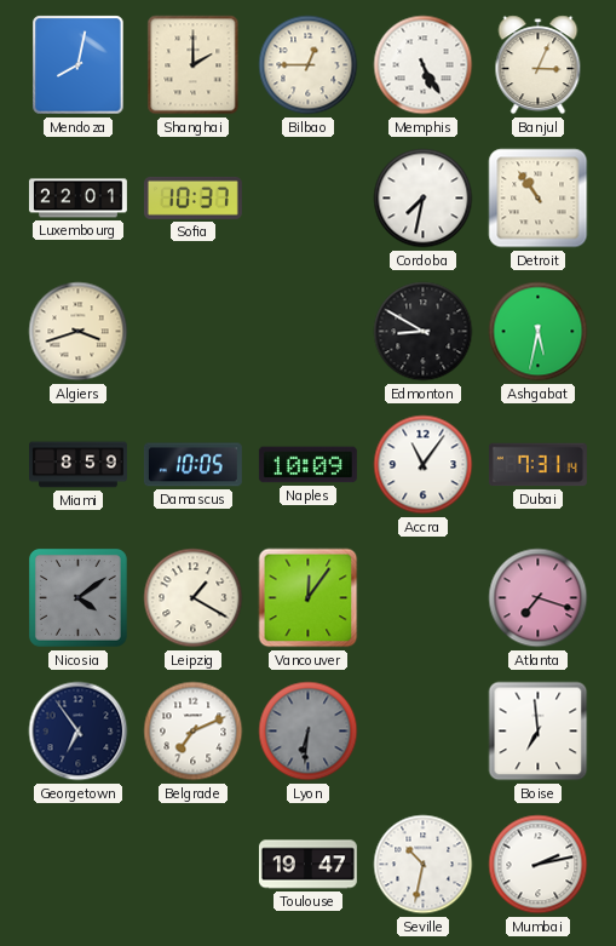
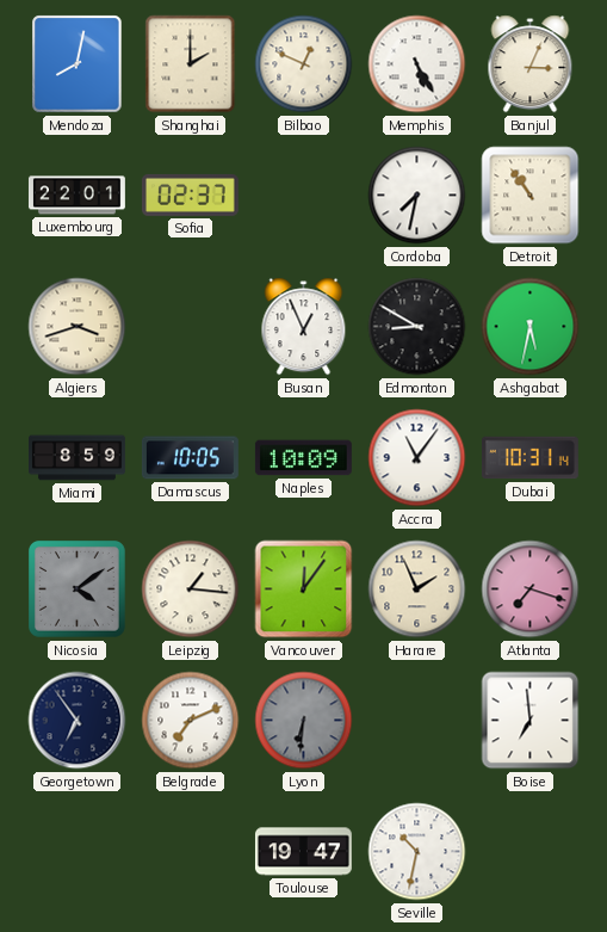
Bilbao: 12:45 -> 12:49 (304, 64)
Sofia: 10:37 -> 02:37 (190, 195)
Busan: none -> 12:56 (304, 327)
Dubai: 7:31 -> 10:31 (529, 458)
Leipzig: 1:20 -> 1:16 (191, 590)
Harare: none -> 1:56 (417, 590)
Mumbai: 2:13 -> none (539, 865)
